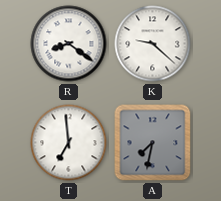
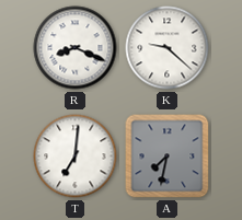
R: 8:21 -> 8:19 (76, 48)
T: 6:59 -> 7:01 (76, 157)
